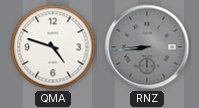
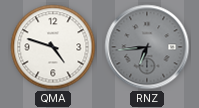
RNZ: 8:44 -> 6:44 (147, 47)
